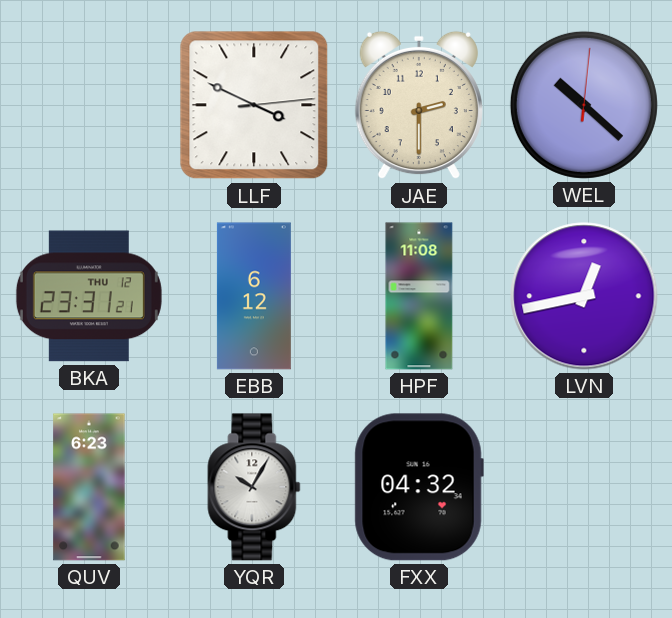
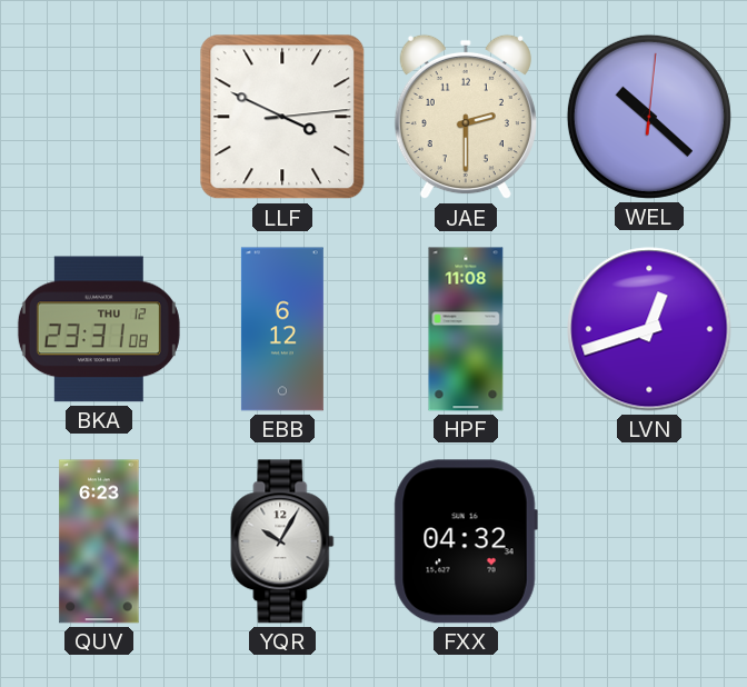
BKA: 23:31:21 -> 23:31:08 (99, 329)
LVN: 12:43 -> 12:42 (649, 329)
